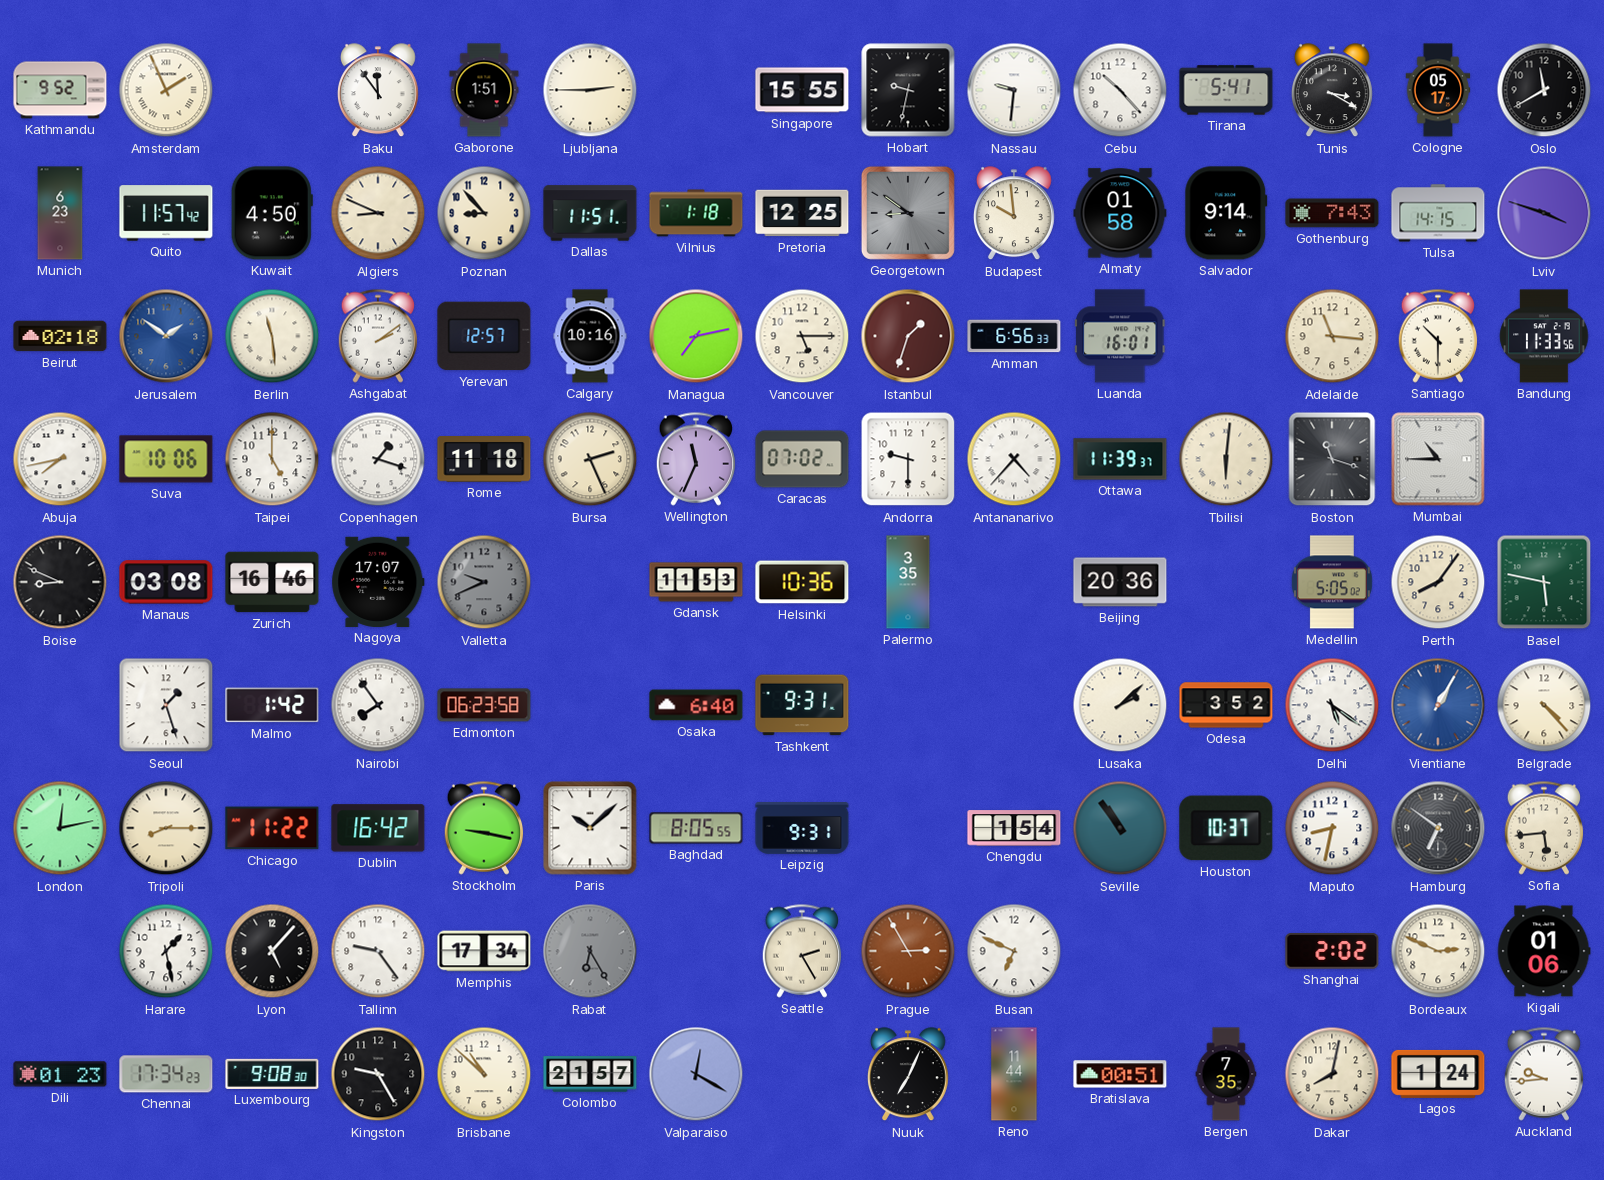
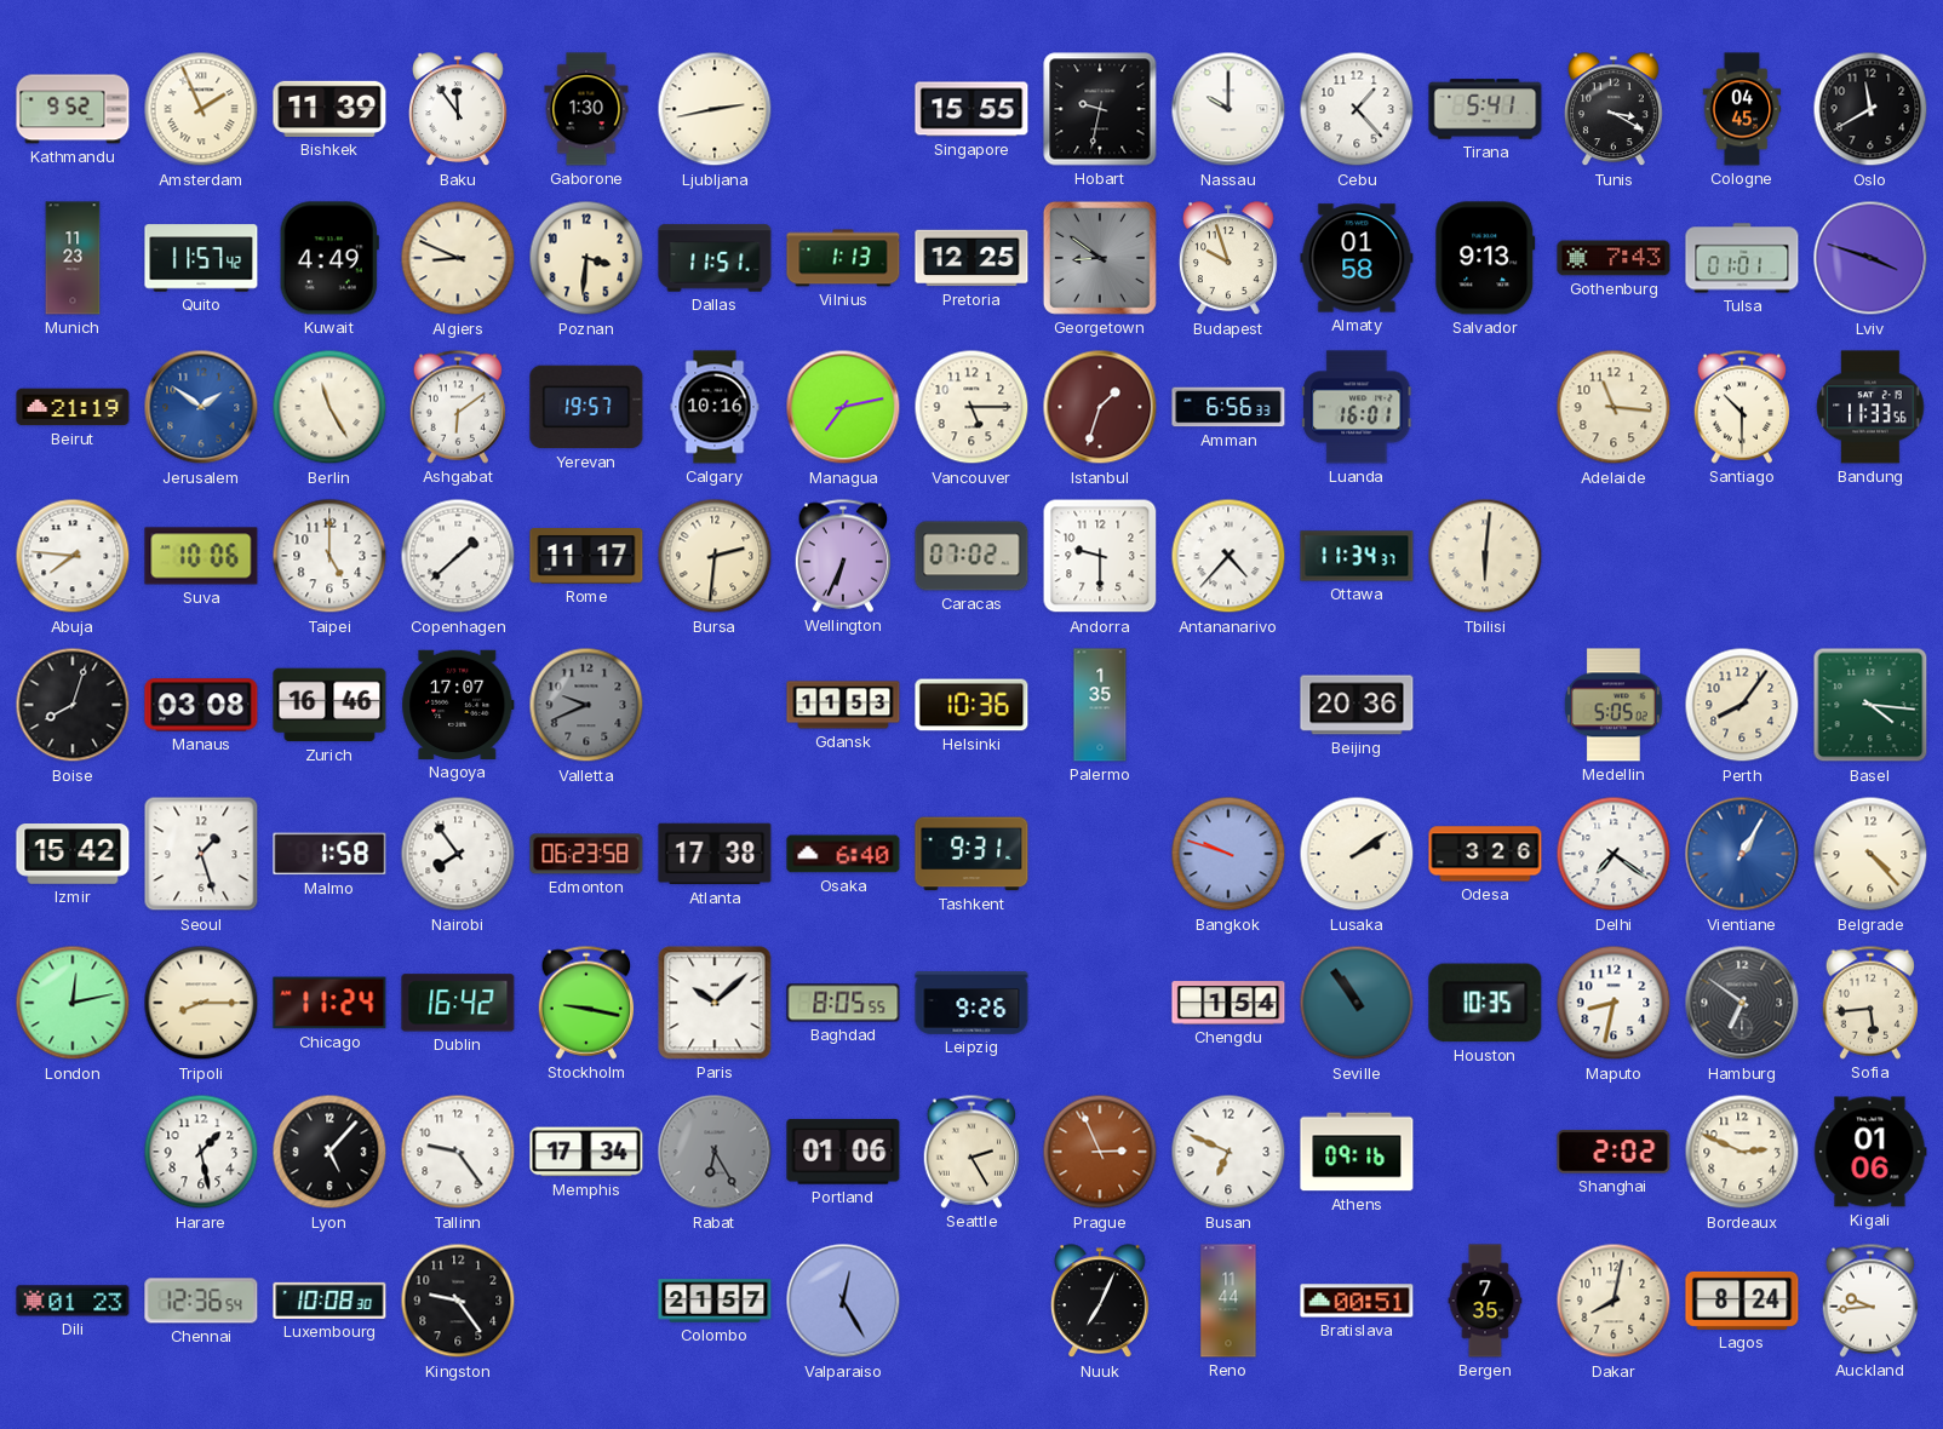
Bishkek: none -> 11:39 (329, 109)
Gaborone: 1:51 -> 1:30 (586, 109)
Ljubljana: 2:45 -> 2:43 (715, 109)
Nassau: 9:31 -> 10:00 (1228, 109)
Cebu: 10:23 -> 1:23 (1357, 109)
Cologne: 05:17 -> 04:45 (1742, 109)
Munich: 6:23 -> 11:23 (73, 258)
Kuwait: 4:50 -> 4:49 (329, 258)
Poznan: 8:53 -> 3:31 (586, 258)
Vilnius: 1:18 -> 1:13 (843, 258)
Budapest: 9:59 -> 9:57 (1228, 259)
Salvador: 9:14 -> 9:13 (1485, 258)
Tulsa: 14:15 -> 01:01 (1742, 258)
Beirut: 02:18 -> 21:19 (73, 407)
Berlin: 11:29 -> 11:25 (329, 407)
Ashgabat: 2:09 -> 6:09 (458, 407)
Yerevan: 12:57 -> 19:57 (586, 407)
Abuja: 7:43 -> 7:46 (73, 556)
Copenhagen: 1:18 -> 1:38 (458, 556)
Rome: 11:18 -> 11:17 (586, 556)
Bursa: 2:26 -> 2:31 (715, 556)
Wellington: 11:34 -> 6:34 (843, 556)
Ottawa: 11:39 -> 11:34 (1357, 556)
Boston: 11:18 -> none (1332, 459)
Mumbai: 10:45 -> none (1438, 459)
Boise: 8:49 -> 8:03 (73, 705)
Palermo: 3:35 -> 1:35 (1100, 705)
Basel: 5:47 -> 4:16 (1870, 705)
Izmir: none -> 15:42 (73, 855)
Malmo: 1:42 -> 1:58 (329, 854)
Atlanta: none -> 17:38 (715, 854)
Bangkok: none -> 9:48 (1228, 854)
Lusaka: 2:08 -> 2:09 (1357, 854)
Odesa: 3:52 -> 3:26 (1485, 854)
Delhi: 5:21 -> 7:21 (1614, 854)
Chicago: 11:22 -> 11:24 (329, 1003)
Leipzig: 9:31 -> 9:26 (971, 1003)
Houston: 10:37 -> 10:35 (1485, 1003)
Portland: none -> 01:06 (843, 1152)
Prague: 2:55 -> 2:56 (1100, 1152)
Athens: none -> 09:16 (1357, 1152)
Chennai: 17:34 -> 12:36 (201, 1301)
Luxembourg: 9:08 -> 10:08 (329, 1301)
Kingston: 9:25 -> 9:24 (458, 1301)
Brisbane: 10:52 -> none (484, 1074)
Valparaiso: 12:20 -> 12:25 (843, 1301)
Lagos: 1:24 -> 8:24 (1742, 1301)
